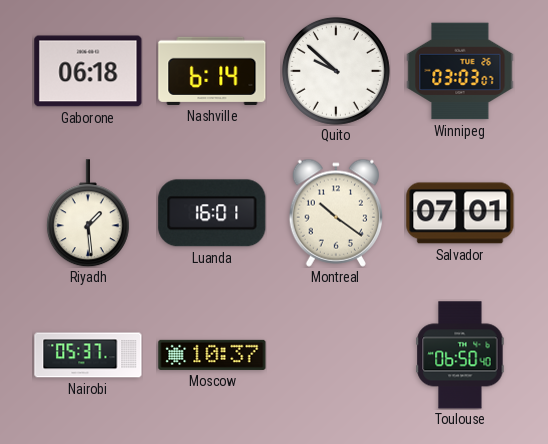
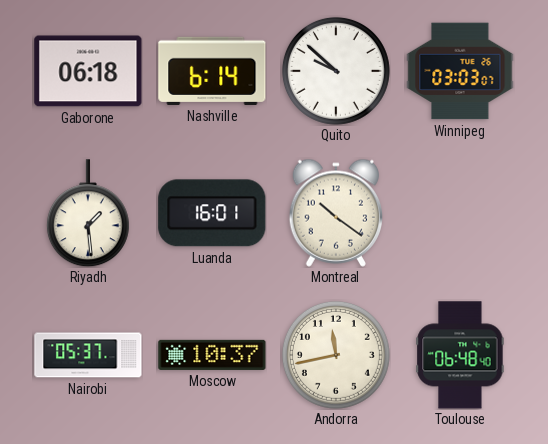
Salvador: 07:01 -> none (460, 213)
Andorra: none -> 11:43 (336, 355)
Toulouse: 06:50 -> 06:48 (460, 355)
